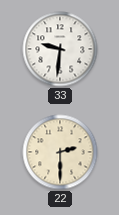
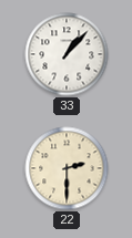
33: 9:31 -> 1:07 (67, 54)
